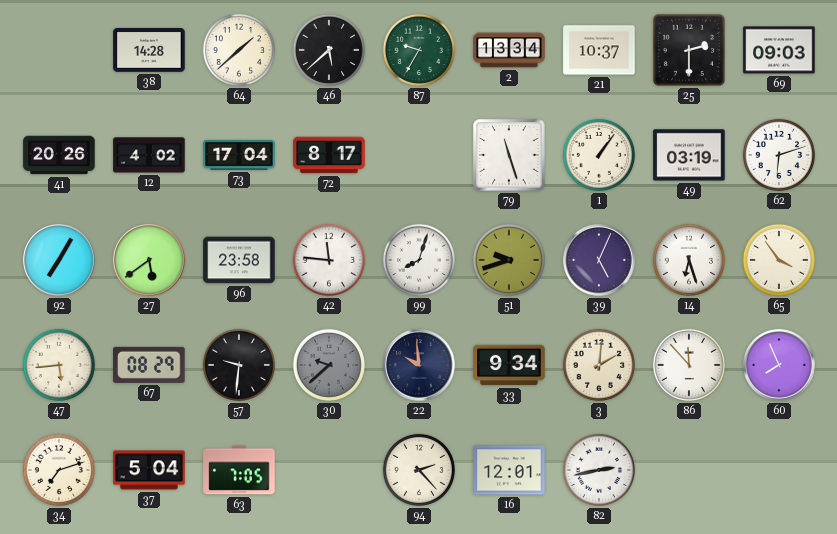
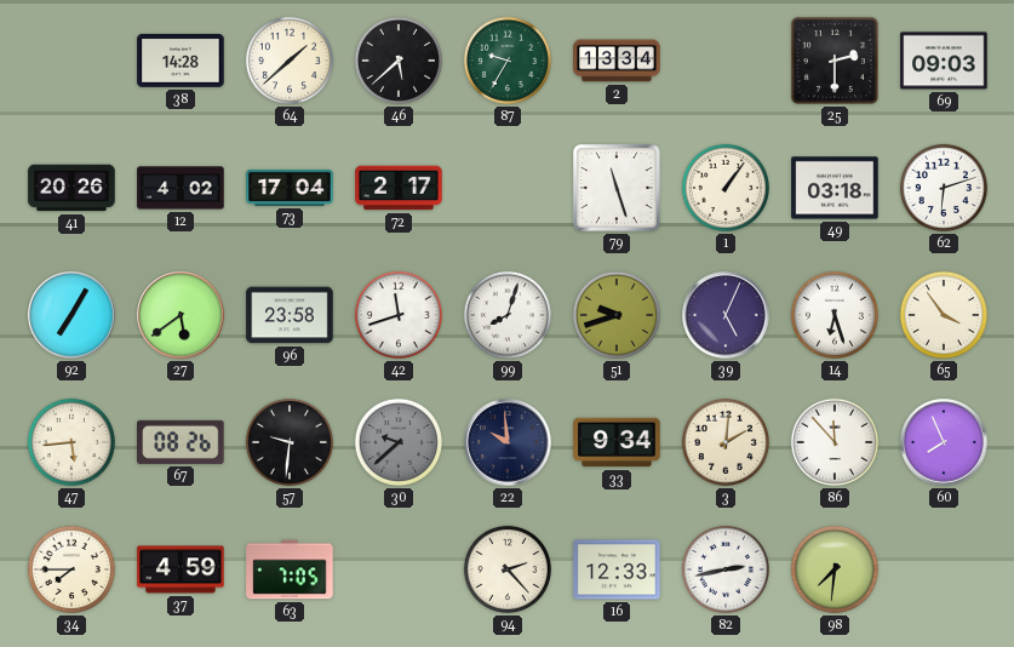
21: 10:37 -> none (599, 50)
72: 8:17 -> 2:17 (399, 188)
49: 03:19 -> 03:18 (835, 188)
42: 11:46 -> 11:42 (399, 315)
67: 08:29 -> 08:26 (181, 442)
34: 7:12 -> 7:45 (71, 569)
37: 5:04 -> 4:59 (181, 569)
16: 12:01 -> 12:33 (617, 569)
98: none -> 7:31 (835, 569)
